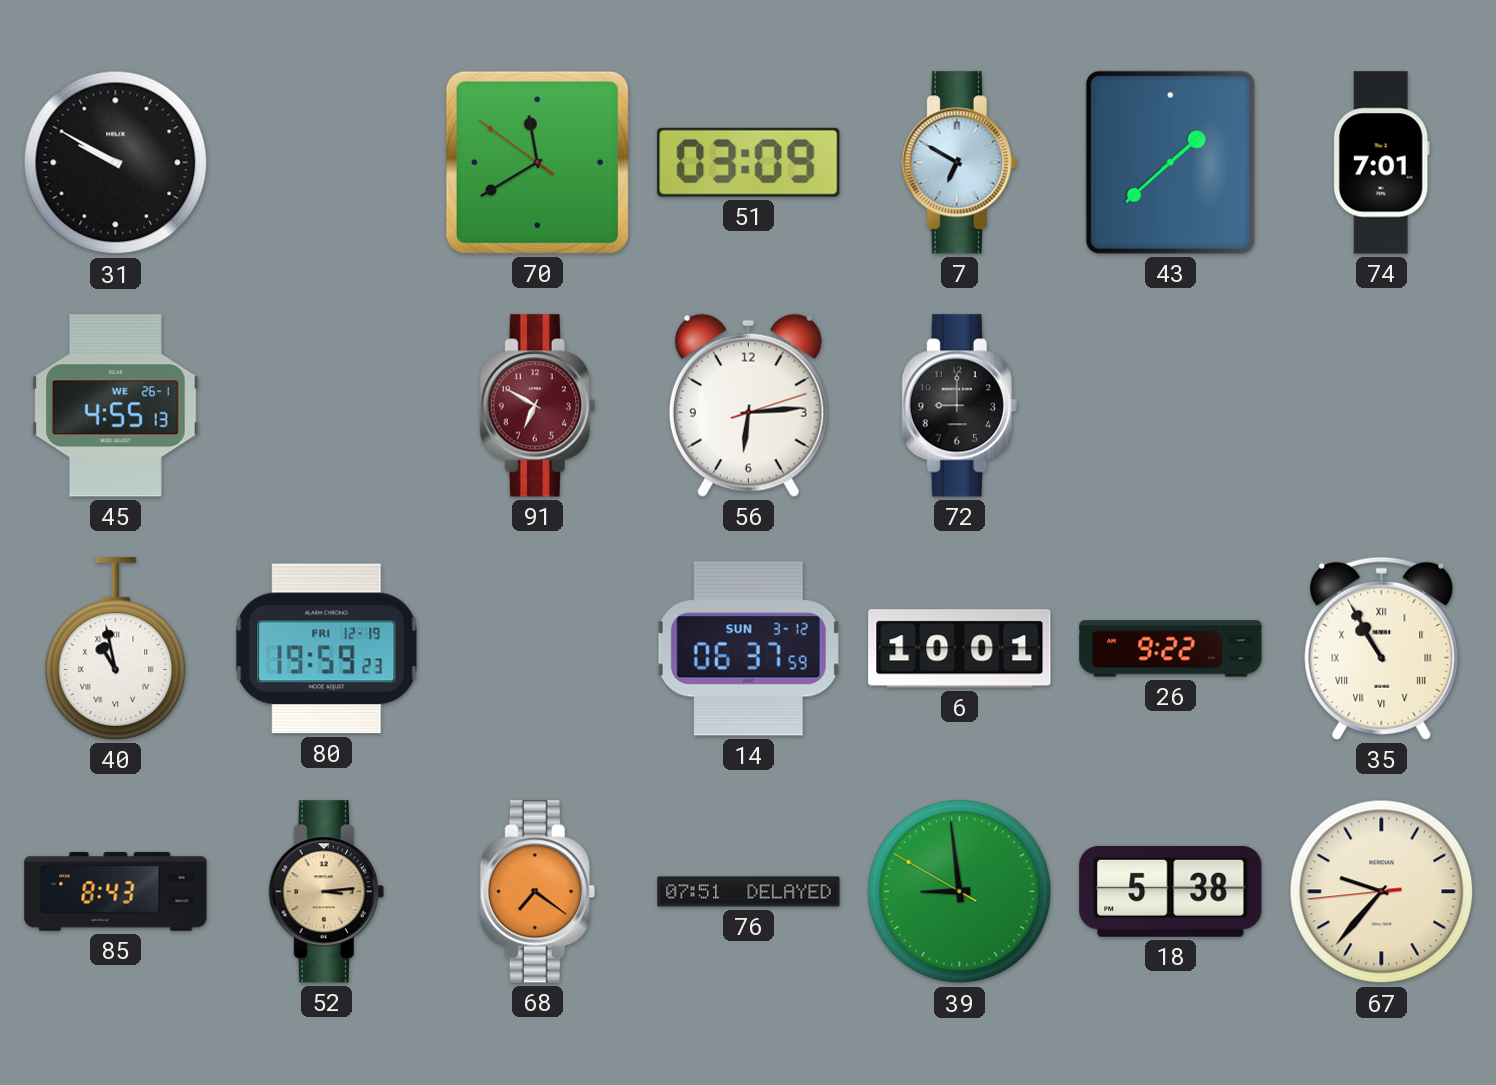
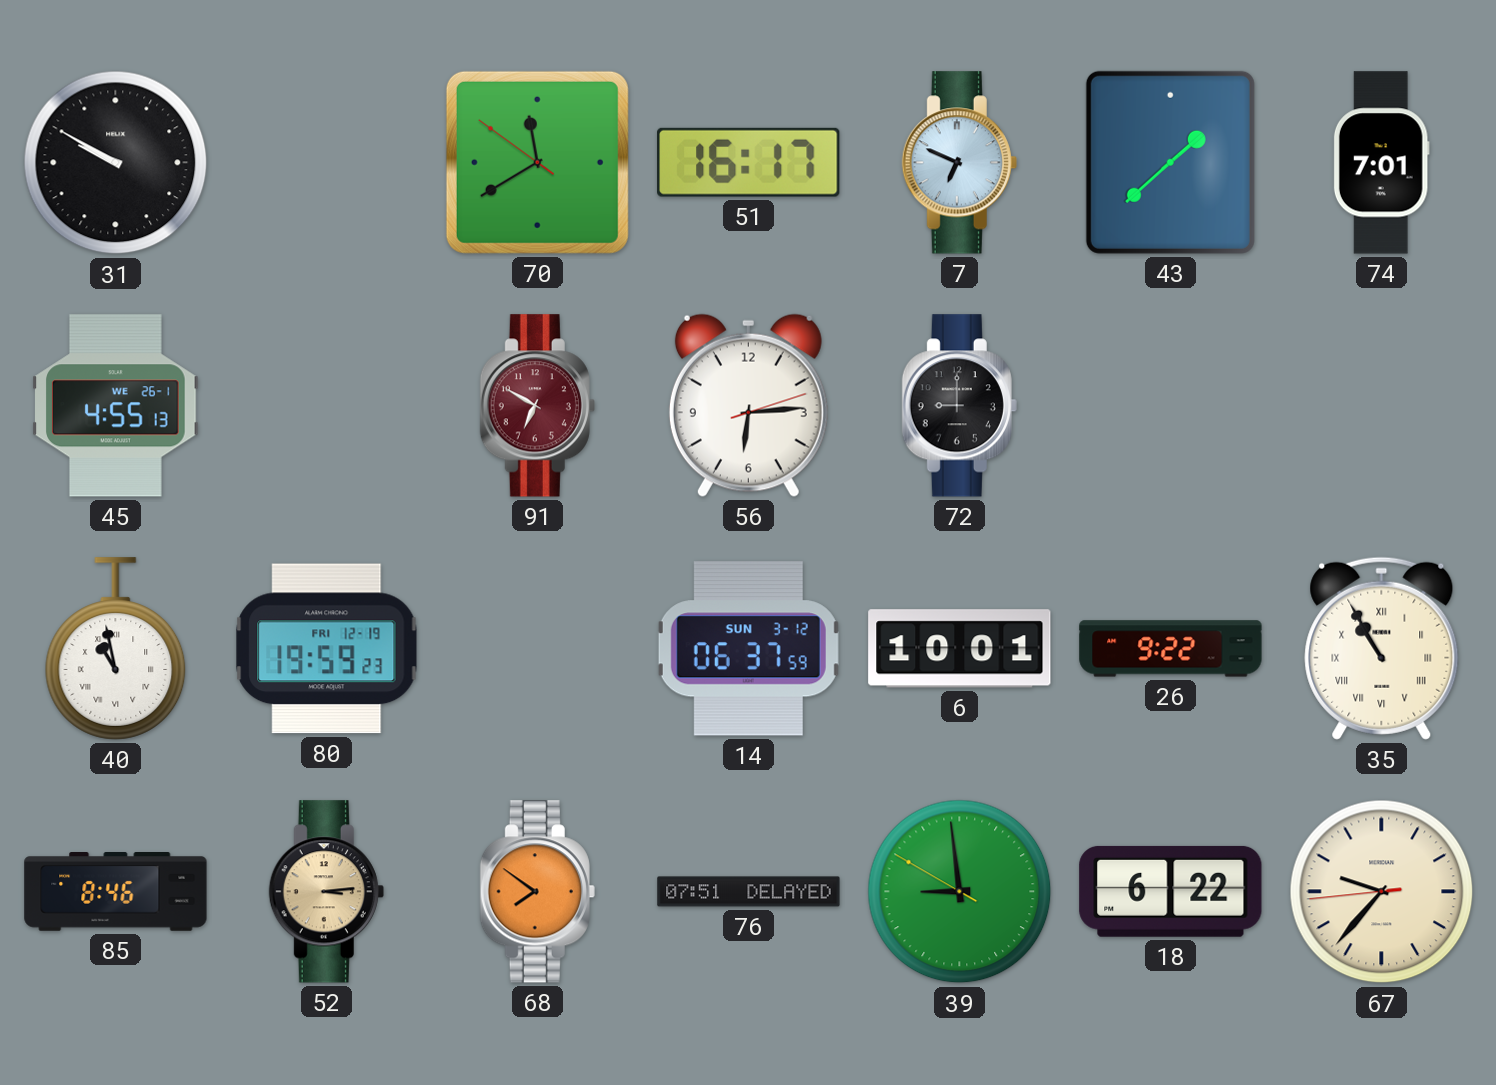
51: 03:09 -> 16:17 (749, 162)
7: 6:50 -> 6:49 (959, 163)
85: 8:43 -> 8:46 (116, 892)
68: 7:21 -> 7:51 (537, 892)
18: 5:38 -> 6:22 (1171, 891)
